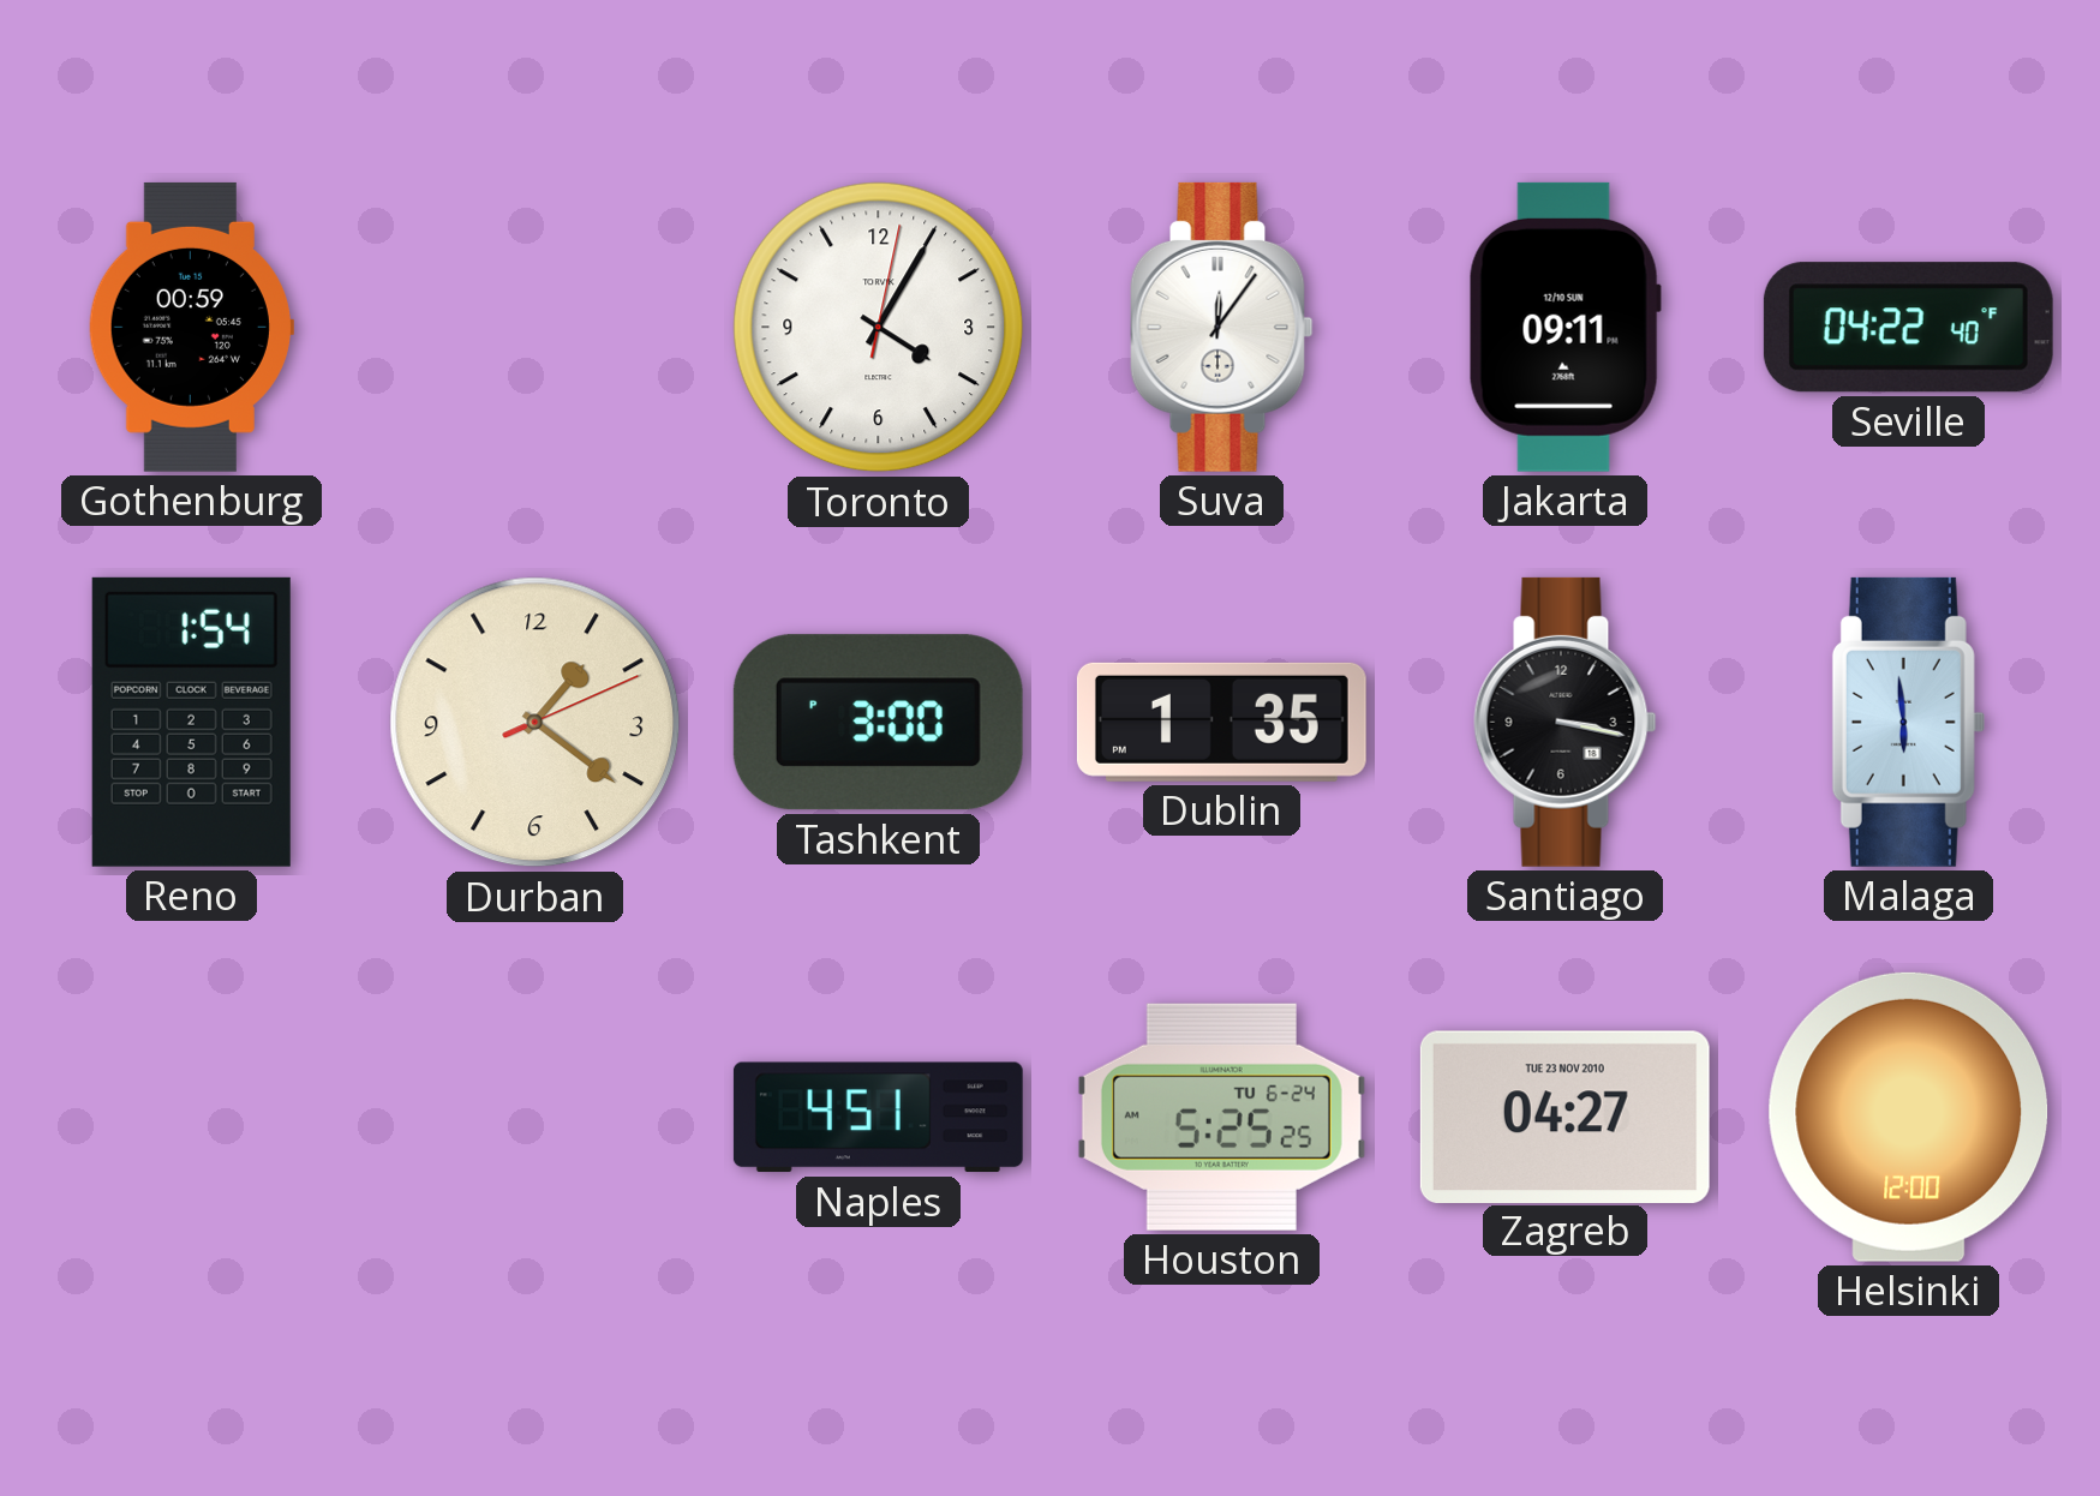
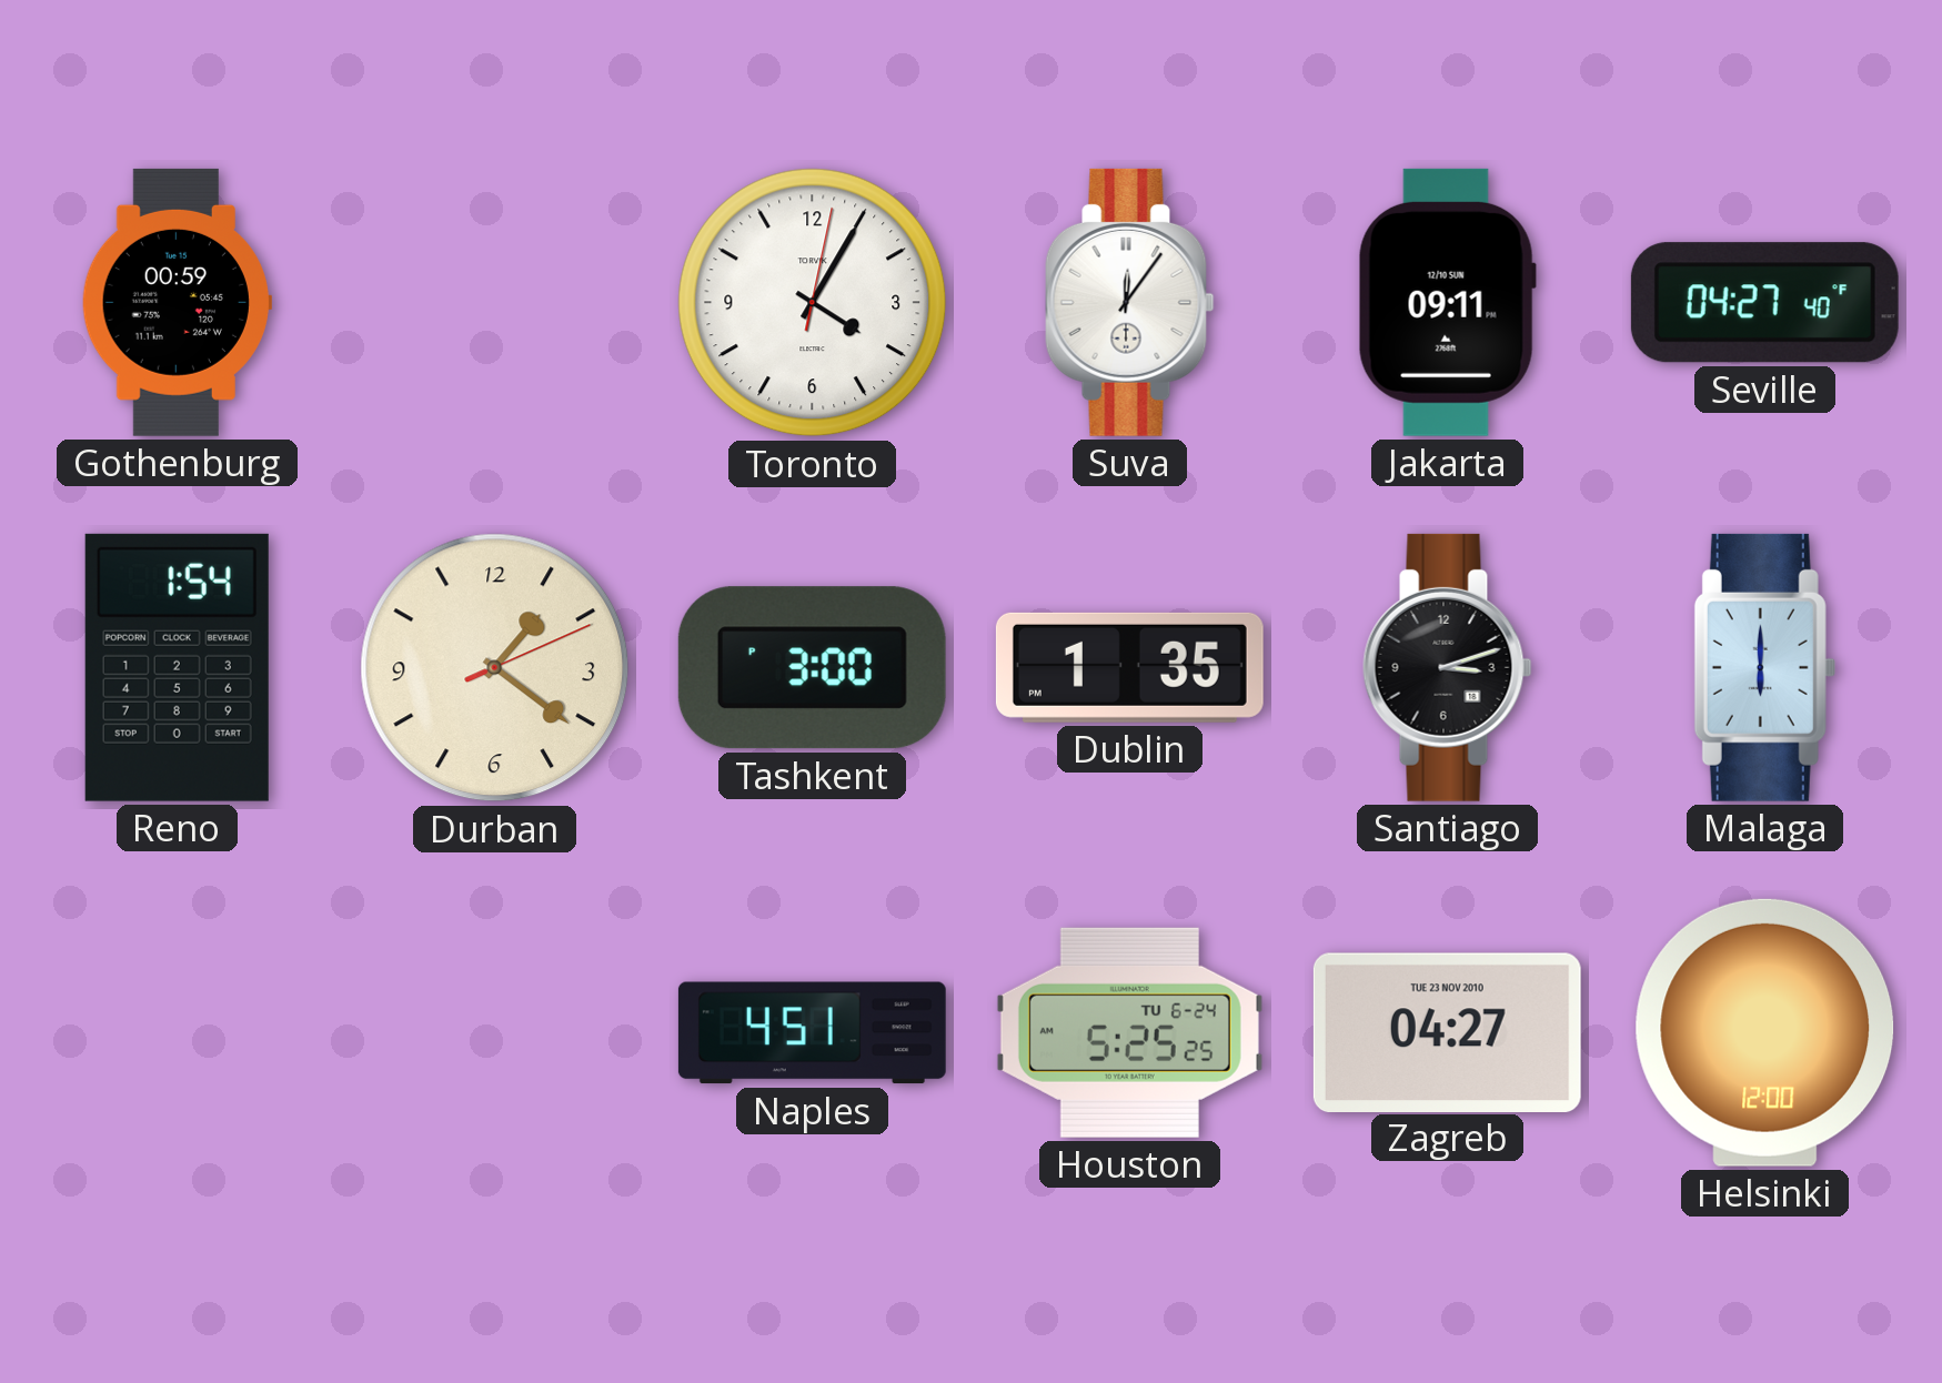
Seville: 04:22 -> 04:27 (1764, 303)
Santiago: 3:17 -> 3:12 (1448, 667)
Malaga: 5:59 -> 6:00 (1764, 667)
